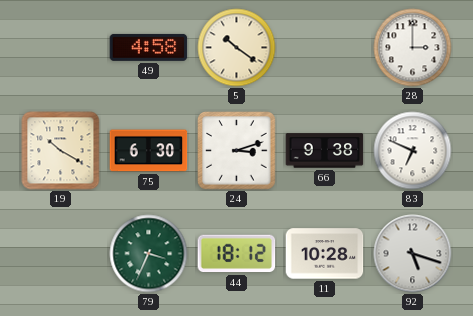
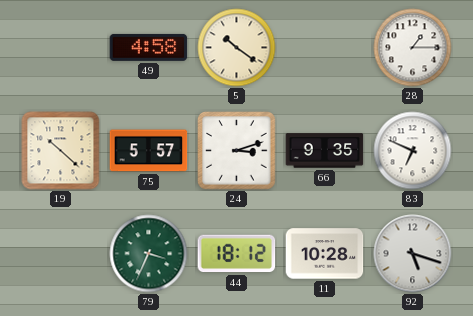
28: 3:00 -> 1:15 (413, 48)
19: 10:20 -> 10:22 (61, 151)
75: 6:30 -> 5:57 (149, 151)
66: 9:38 -> 9:35 (325, 151)
